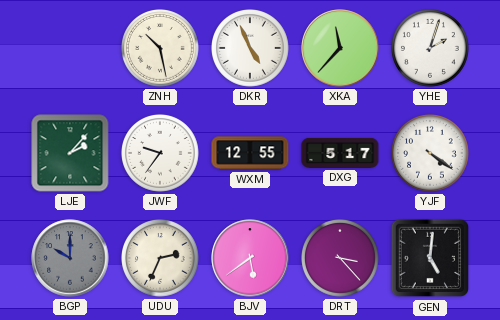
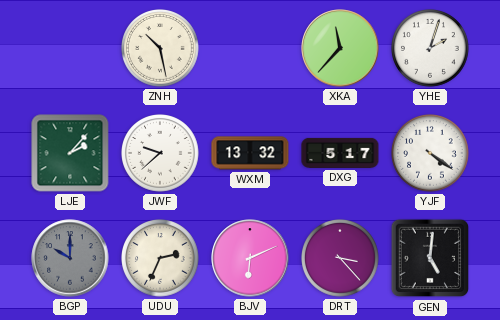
DKR: 4:56 -> none (251, 49)
JWF: 9:36 -> 9:38 (161, 154)
WXM: 12:55 -> 13:32 (250, 153)
BJV: 5:39 -> 6:11 (250, 258)
